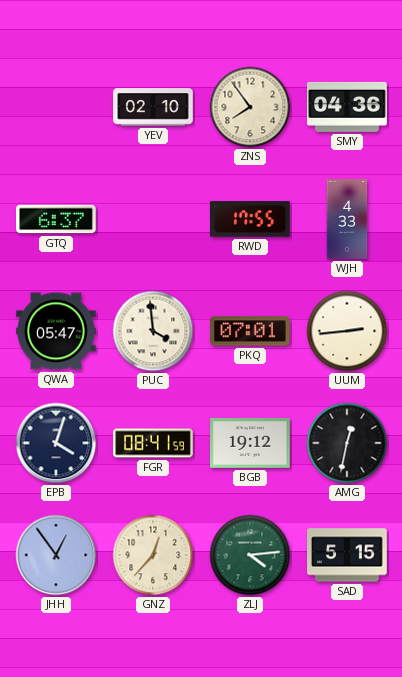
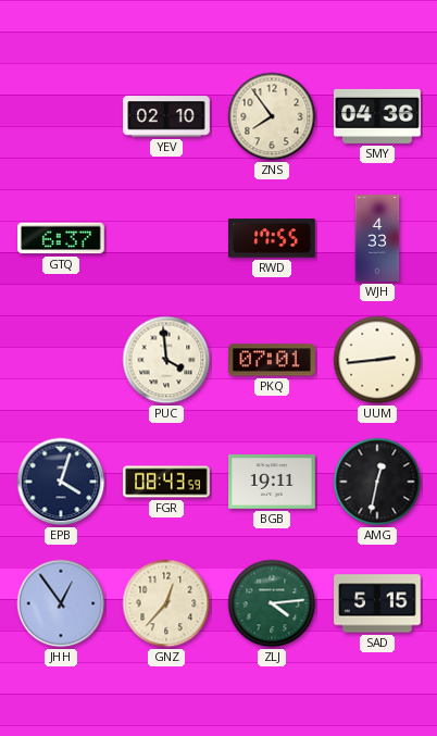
QWA: 05:47 -> none (56, 331)
FGR: 08:41 -> 08:43 (166, 482)
BGB: 19:12 -> 19:11 (272, 482)
